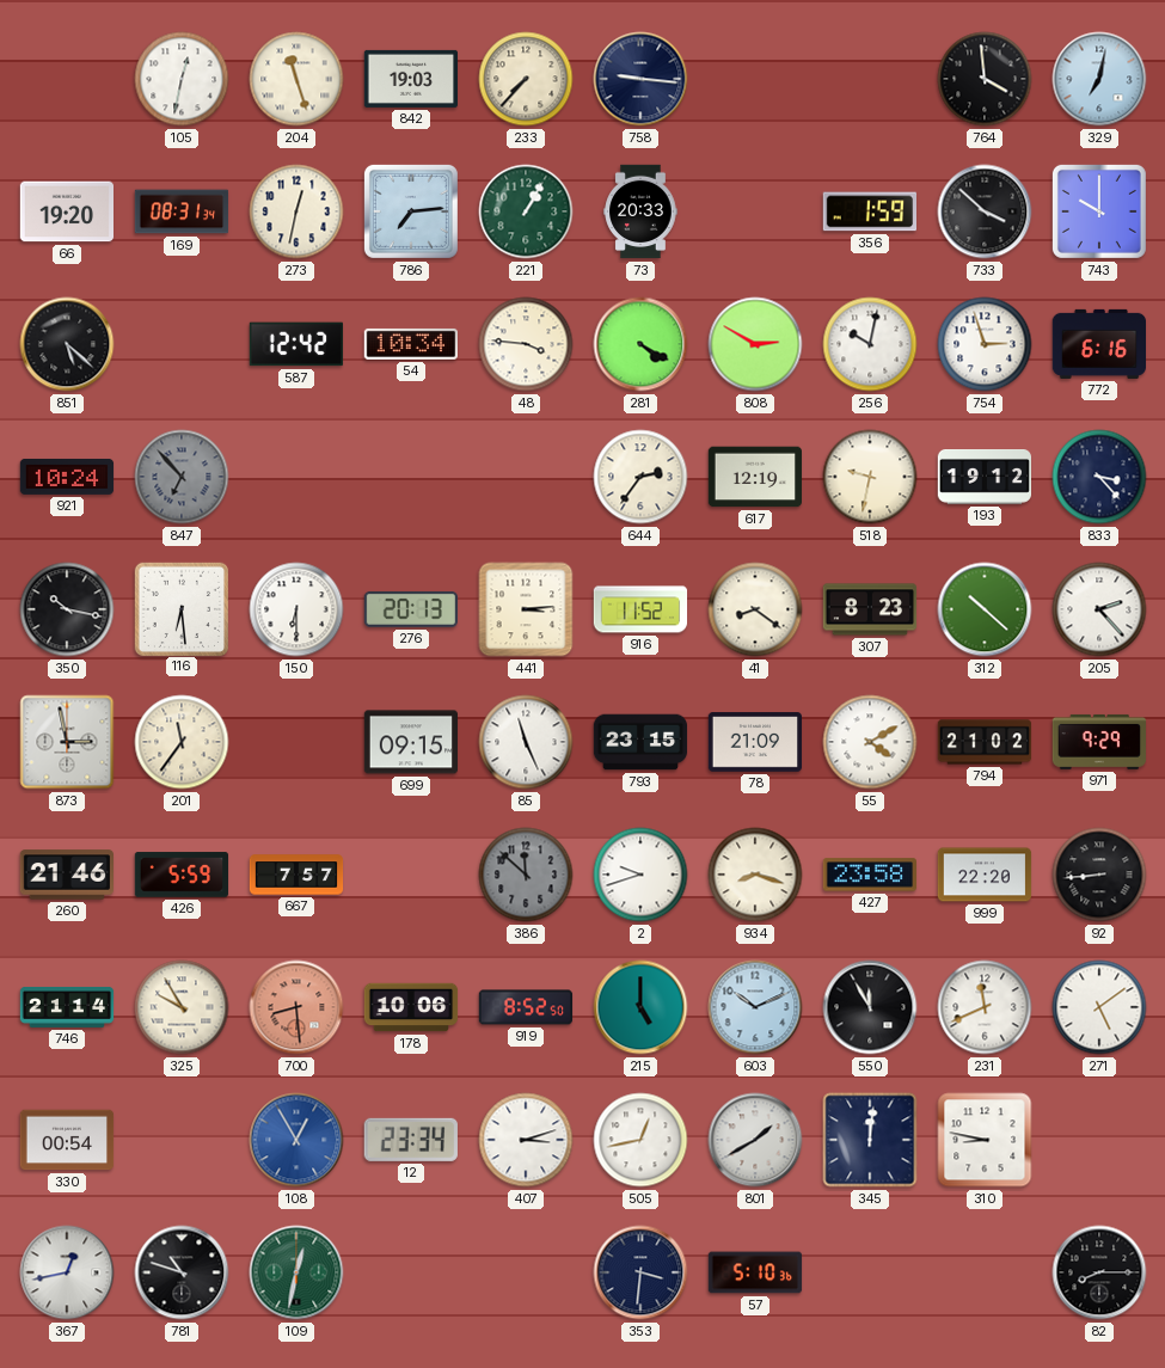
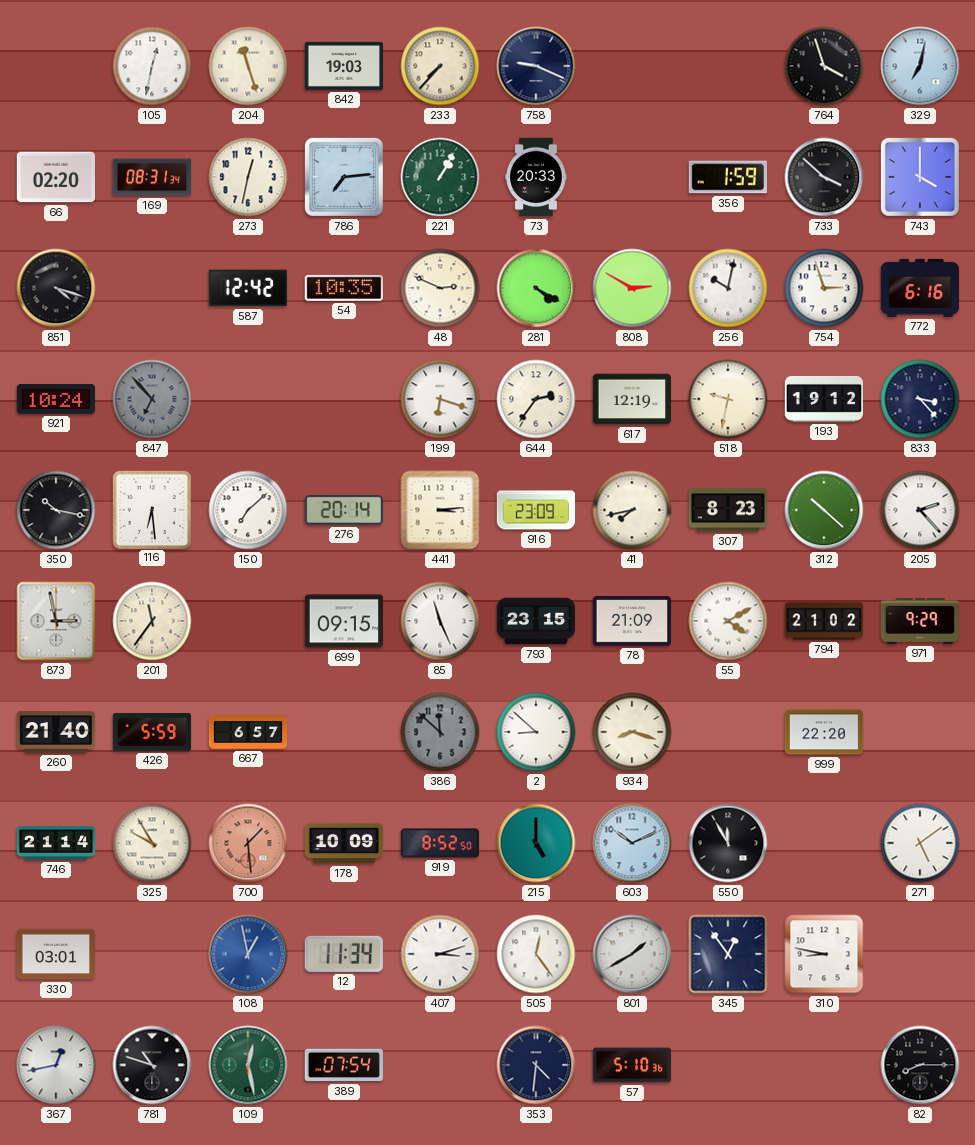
758: 9:16 -> 9:19 (536, 66)
764: 3:59 -> 3:57 (824, 66)
66: 19:20 -> 02:20 (55, 177)
743: 10:00 -> 4:00 (920, 177)
851: 5:22 -> 4:18 (56, 288)
54: 10:34 -> 10:35 (343, 288)
48: 3:46 -> 2:49 (440, 288)
199: none -> 6:18 (440, 399)
150: 6:30 -> 7:08 (248, 510)
276: 20:13 -> 20:14 (343, 510)
916: 11:52 -> 23:09 (536, 510)
41: 8:21 -> 7:43 (632, 510)
260: 21:46 -> 21:40 (55, 732)
667: 7:57 -> 6:57 (248, 732)
2: 9:42 -> 8:52 (536, 732)
427: 23:58 -> none (869, 875)
92: 8:44 -> none (1099, 875)
700: 8:29 -> 1:29 (248, 843)
178: 10:06 -> 10:09 (344, 843)
231: 11:41 -> none (985, 1007)
330: 00:54 -> 03:01 (56, 954)
108: 12:55 -> 12:58 (248, 954)
12: 23:34 -> 11:34 (344, 954)
505: 12:43 -> 12:24 (536, 954)
345: 12:01 -> 12:54 (728, 954)
109: 12:32 -> 12:28 (248, 1065)
389: none -> 07:54 (343, 1065)
353: 3:31 -> 4:31 (536, 1065)
